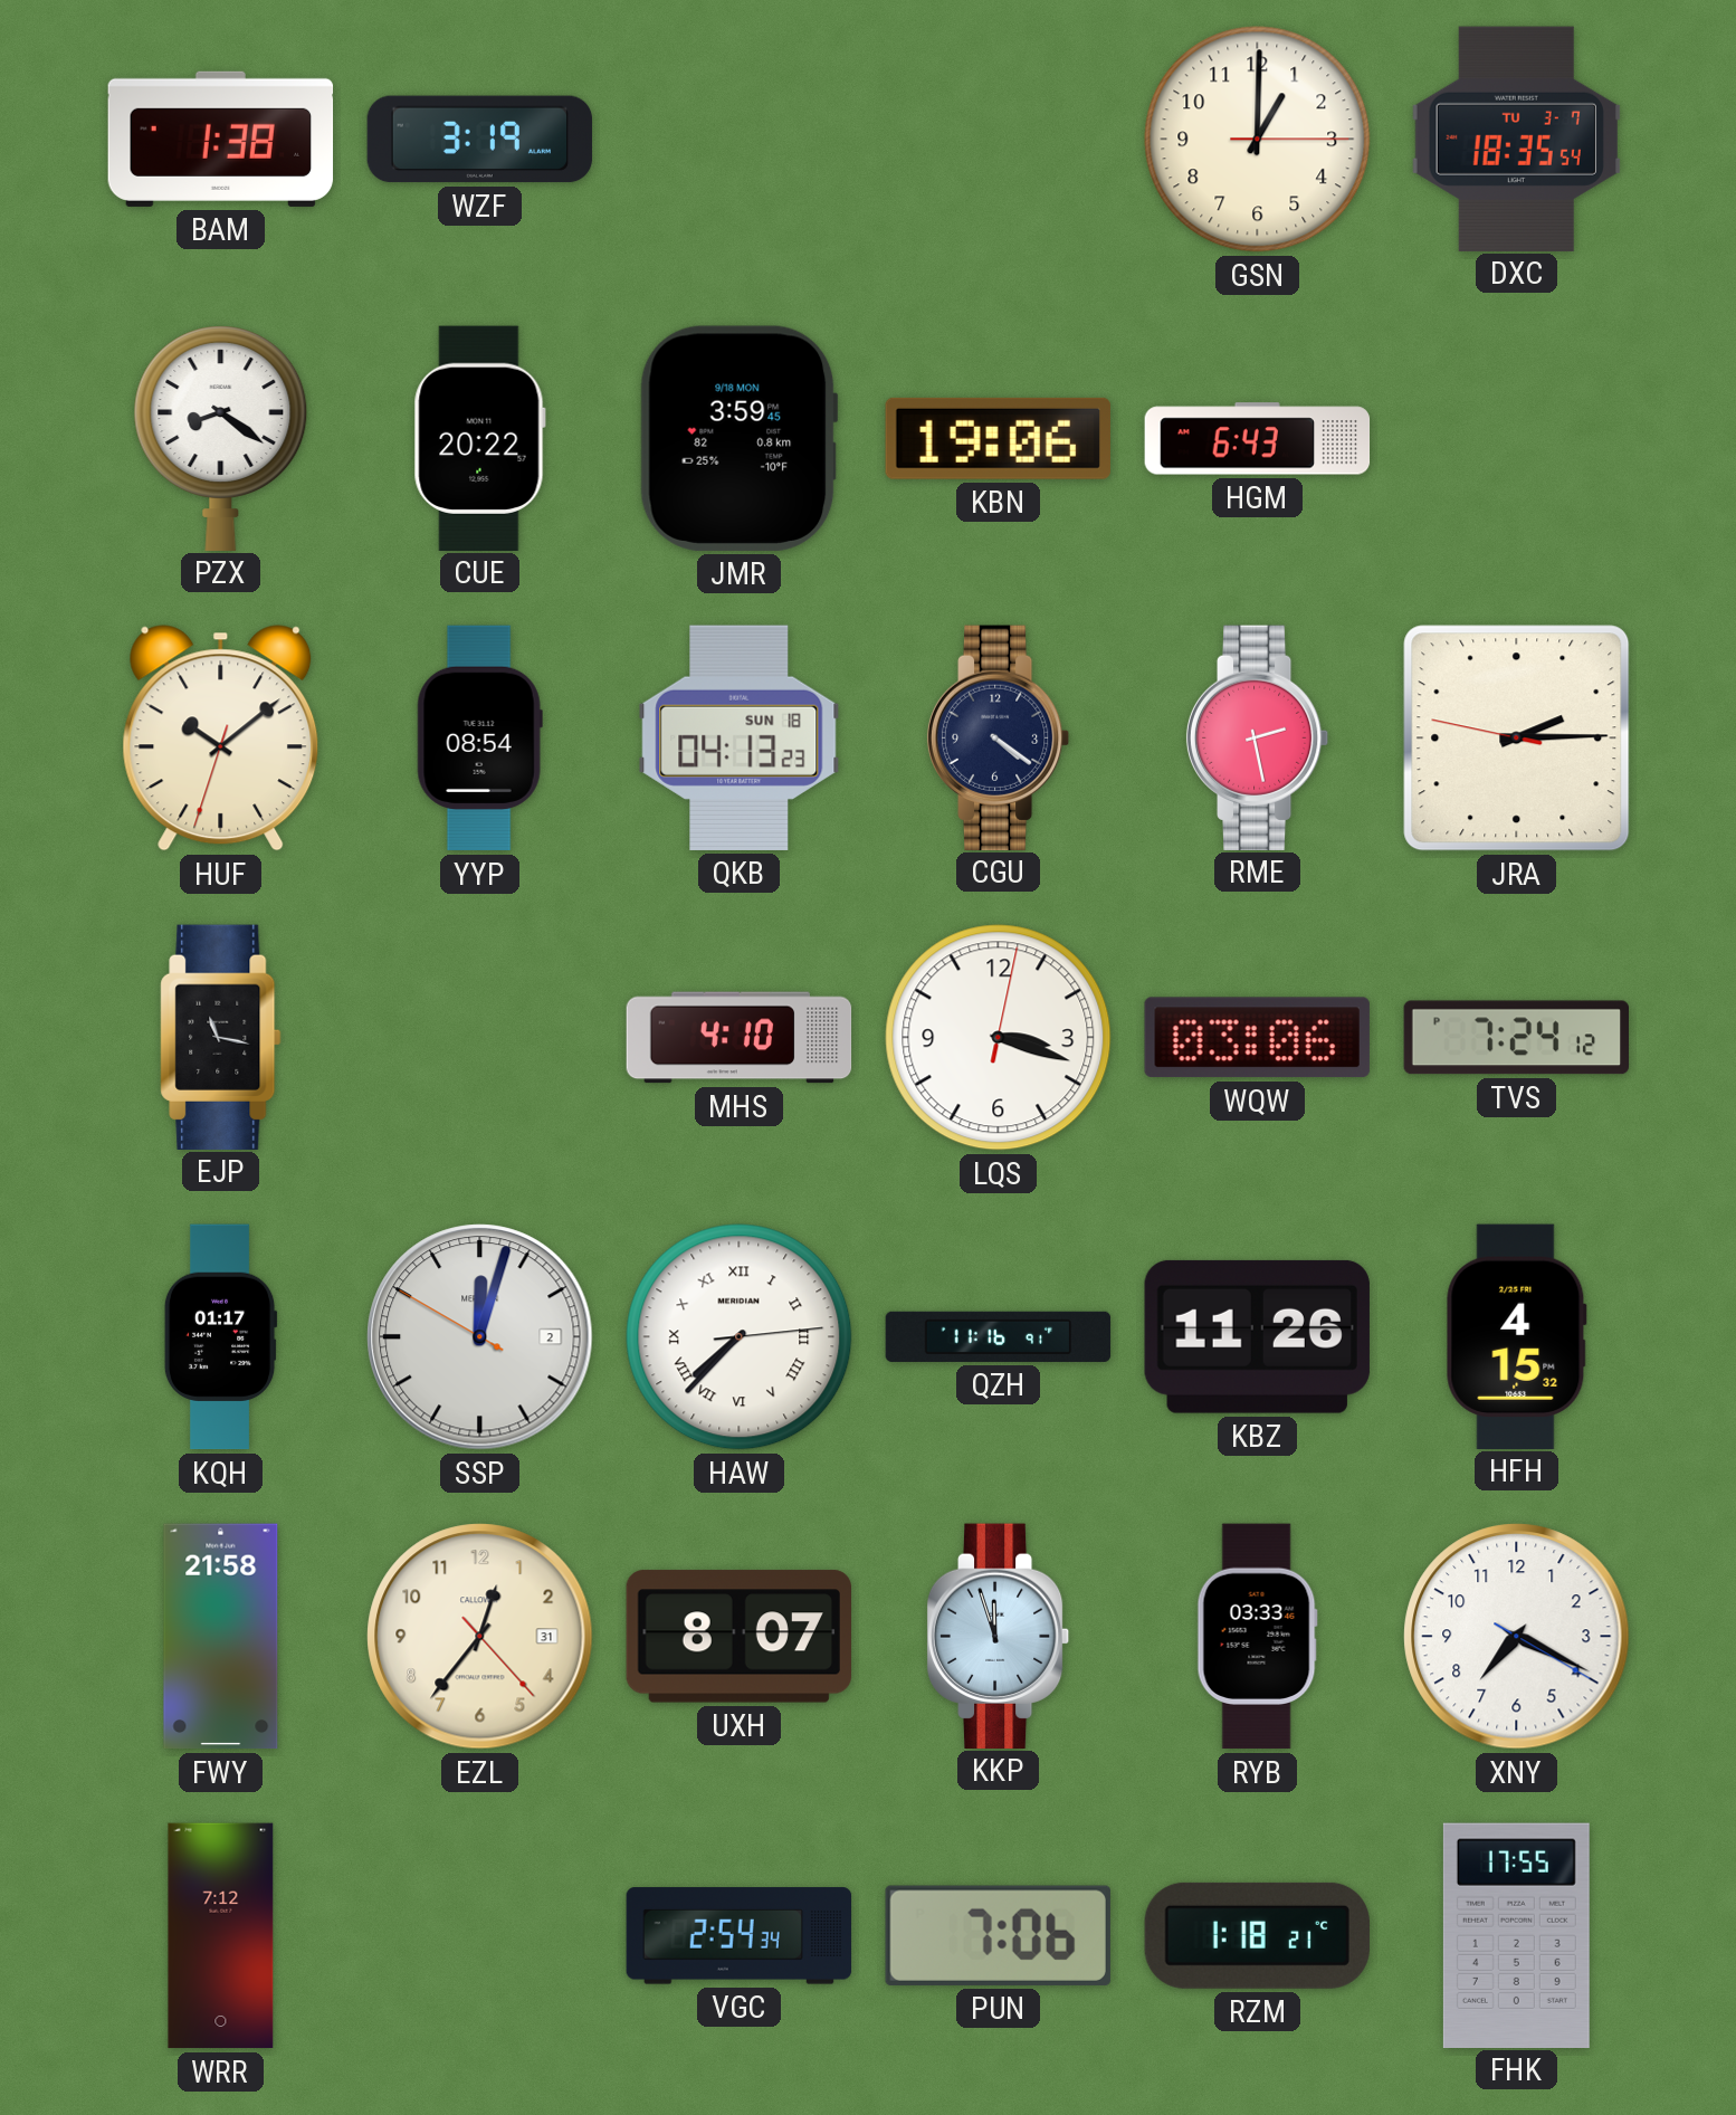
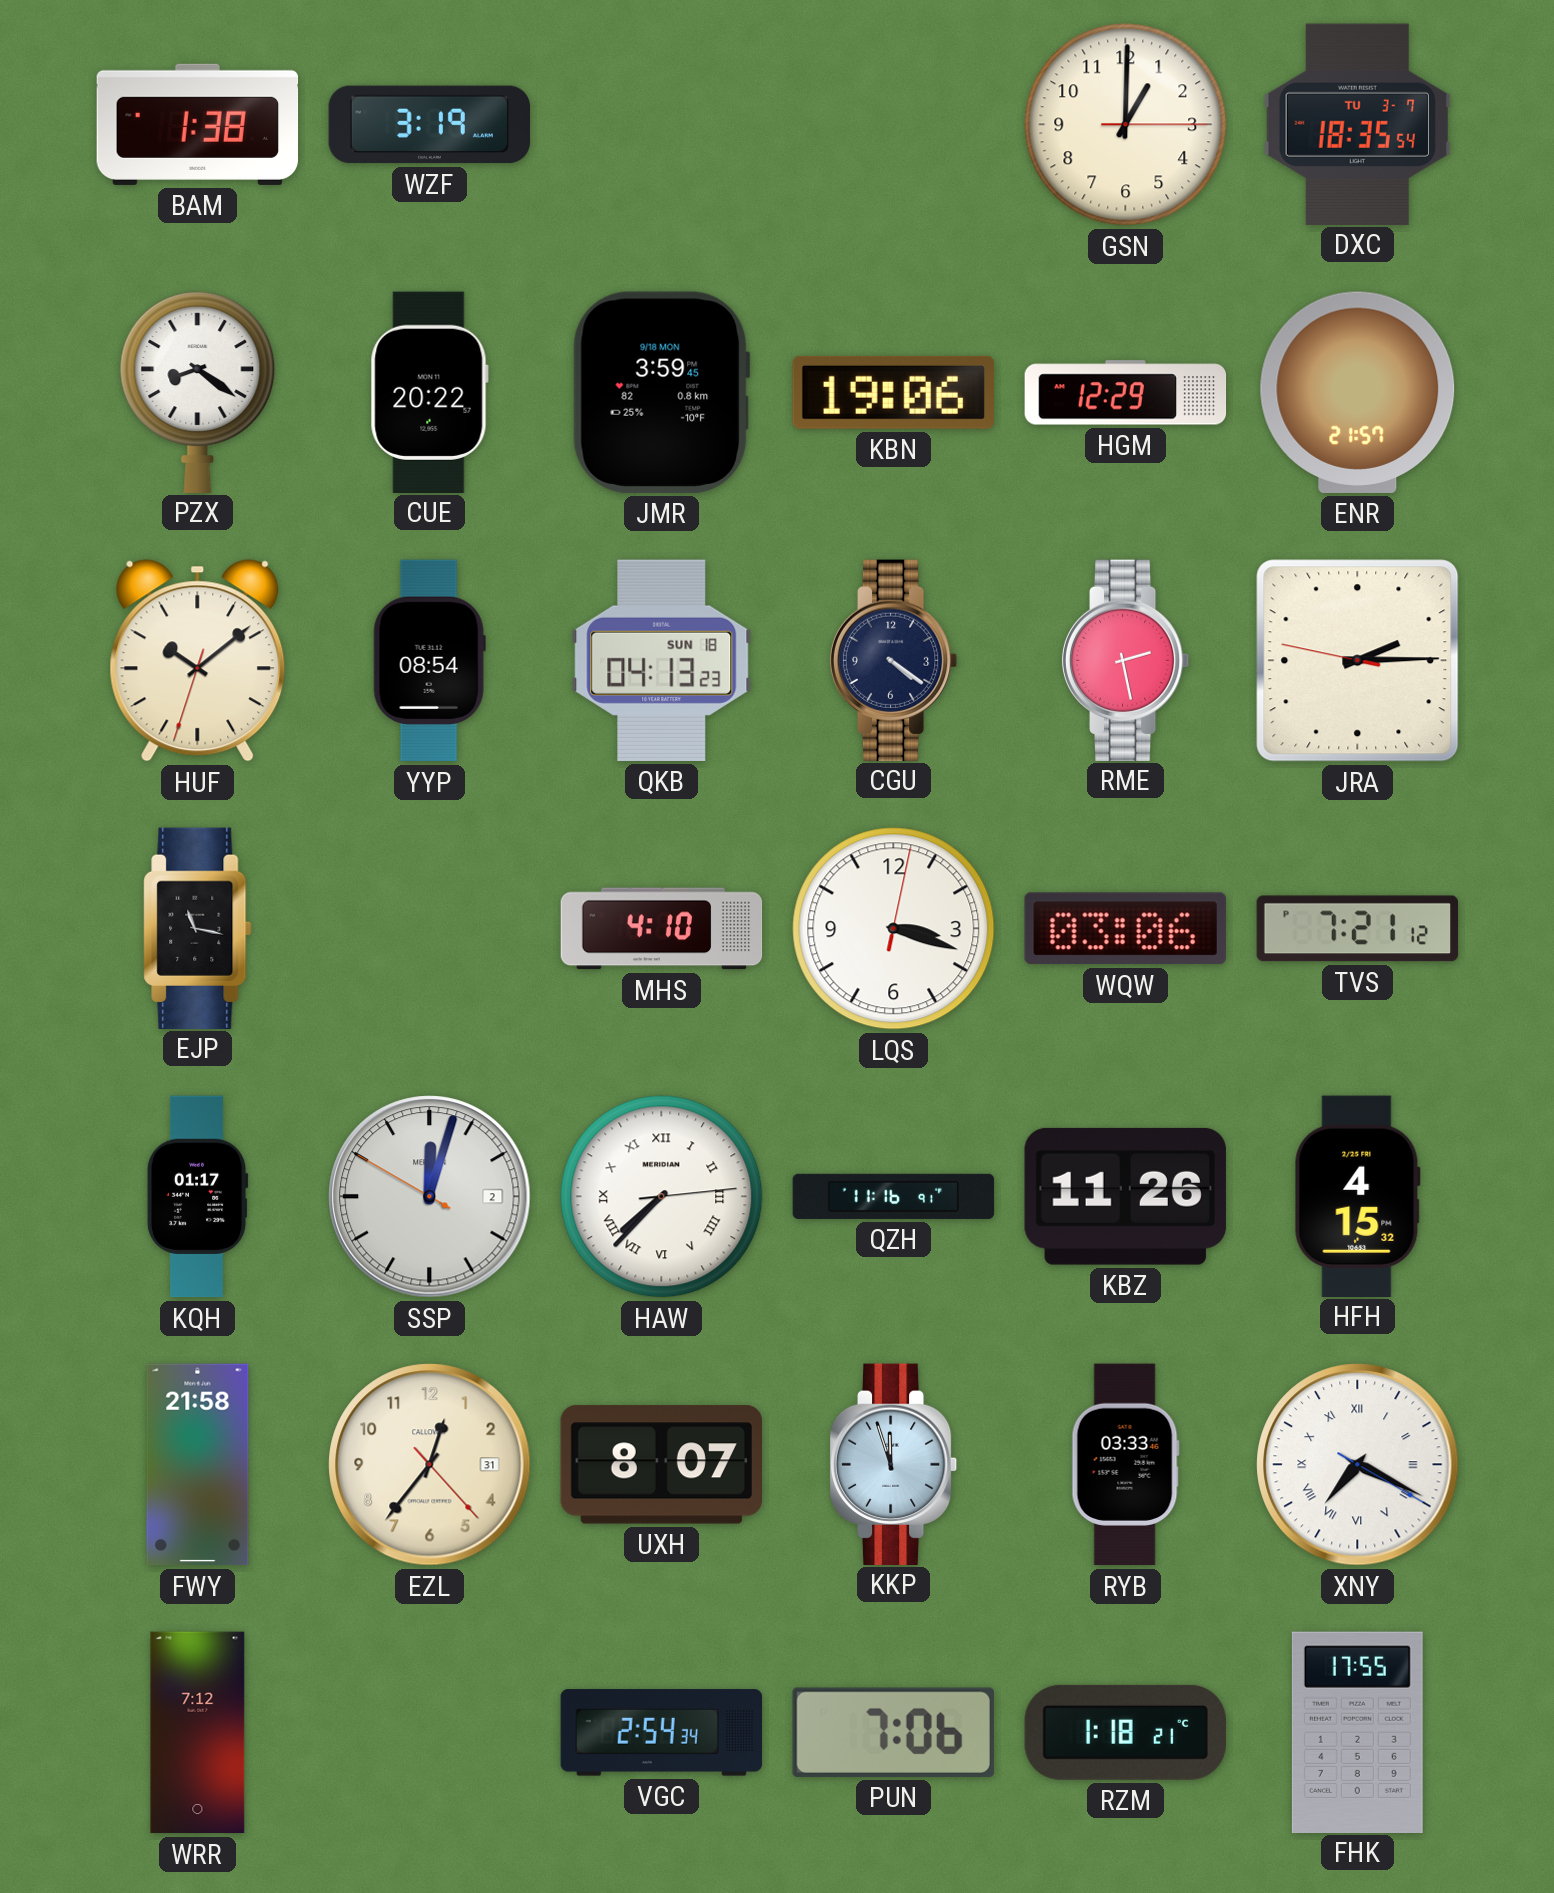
HGM: 6:43 -> 12:29 (1126, 393)
ENR: none -> 21:57 (1358, 392)
TVS: 7:24 -> 7:21 (1358, 929)
XNY numerals: Arabic -> Roman (1358, 1465)
